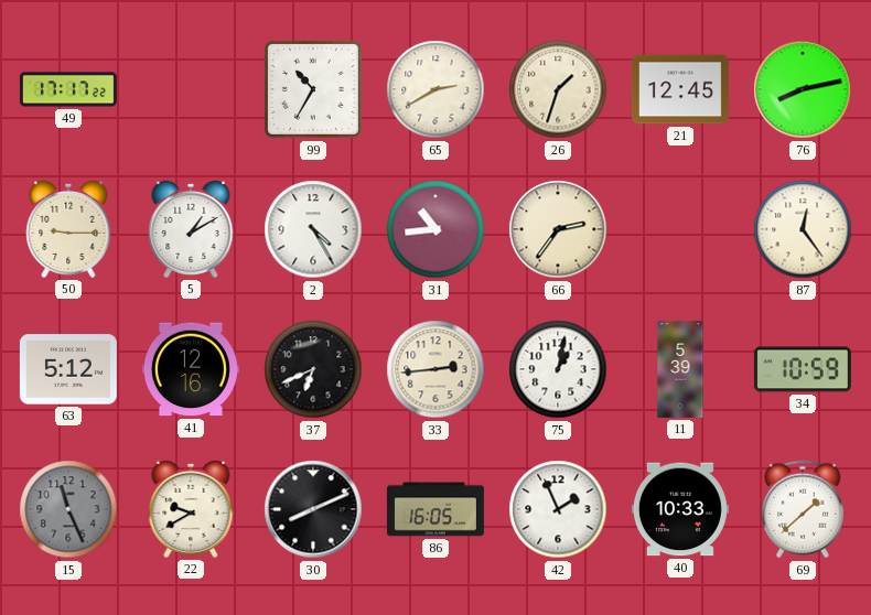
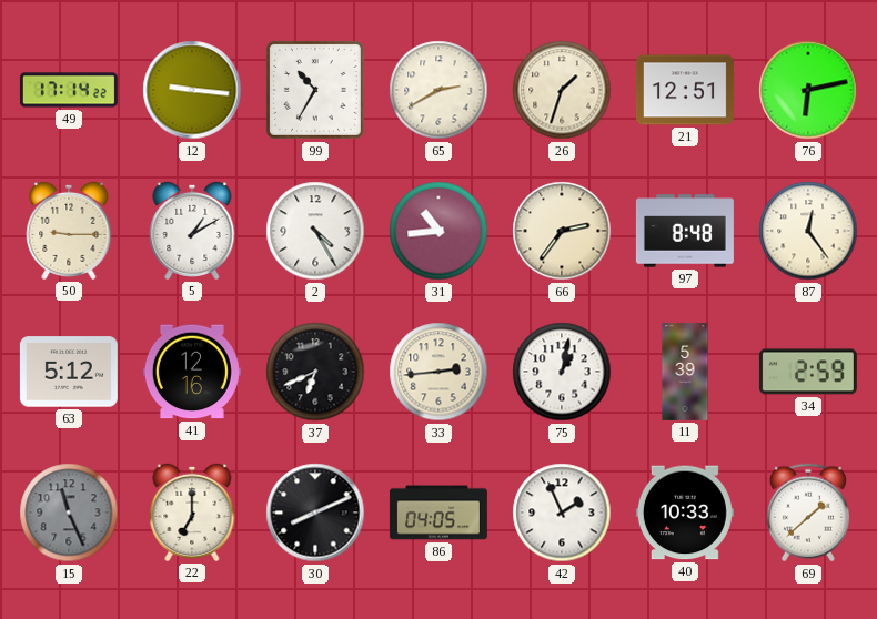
49: 17:17 -> 17:14 (69, 90)
12: none -> 9:16 (192, 90)
21: 12:45 -> 12:51 (685, 90)
76: 8:13 -> 6:13 (808, 90)
97: none -> 8:48 (685, 231)
34: 10:59 -> 2:59 (808, 372)
22: 9:40 -> 7:00 (192, 513)
86: 16:05 -> 04:05 (438, 513)
